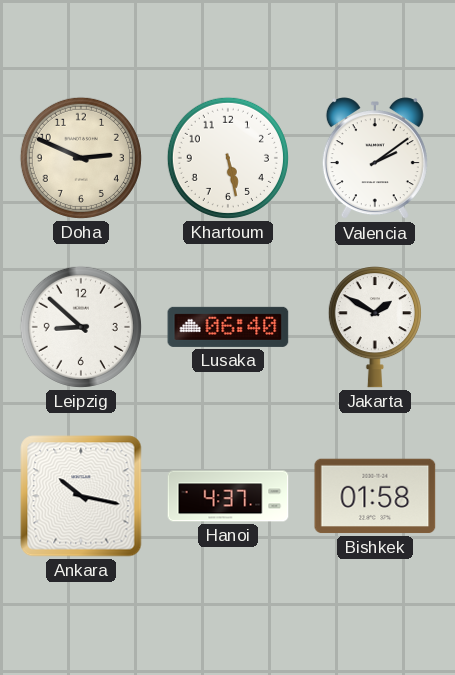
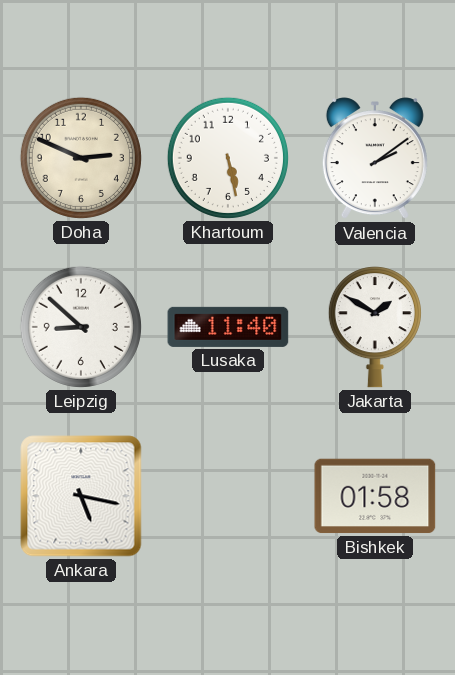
Lusaka: 06:40 -> 11:40 (228, 327)
Ankara: 10:17 -> 5:17 (81, 496)
Hanoi: 4:37 -> none (228, 496)
